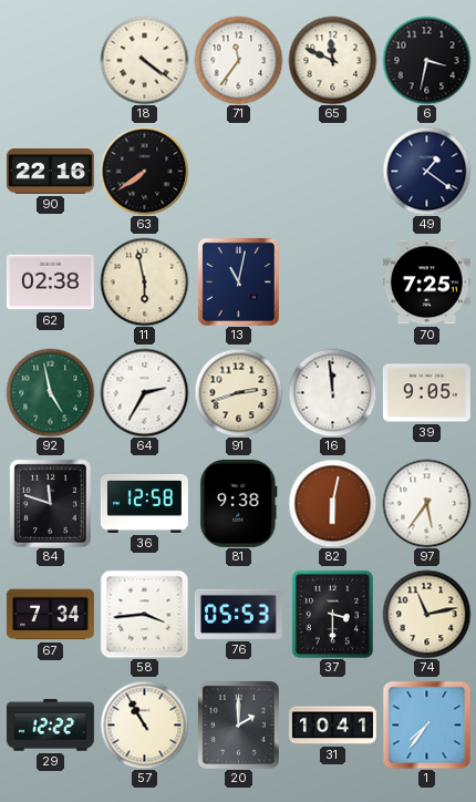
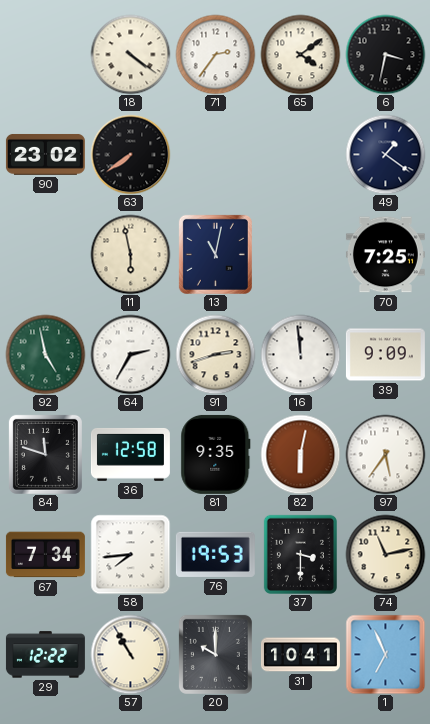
71: 11:36 -> 2:36 (215, 54)
65: 11:49 -> 4:09 (300, 54)
90: 22:16 -> 23:02 (45, 154)
62: 02:38 -> none (50, 282)
39: 9:05 -> 9:09 (385, 355)
81: 9:38 -> 9:35 (216, 454)
58: 3:44 -> 7:44 (130, 554)
76: 05:53 -> 19:53 (215, 554)
20: 2:00 -> 10:00 (215, 654)
1: 7:36 -> 6:56 (385, 654)
